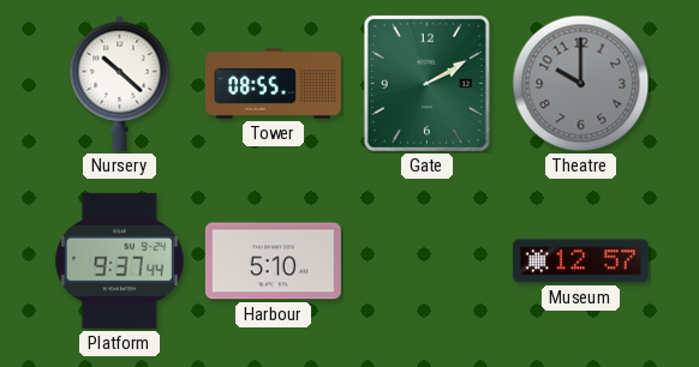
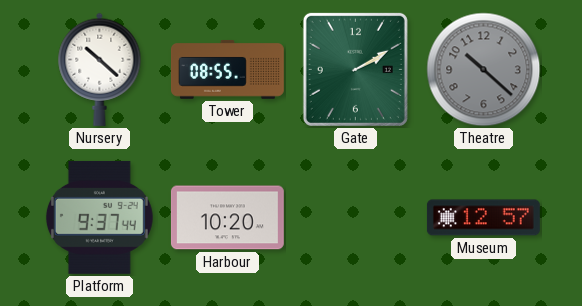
Theatre: 10:00 -> 10:22 (484, 70)
Harbour: 5:10 -> 10:20 (227, 218)
